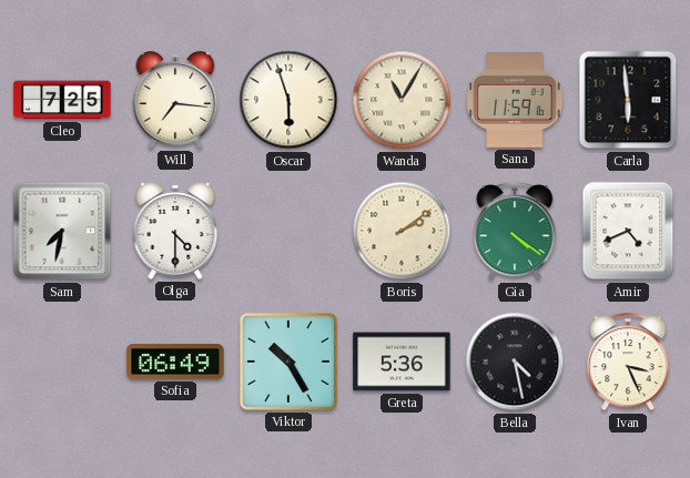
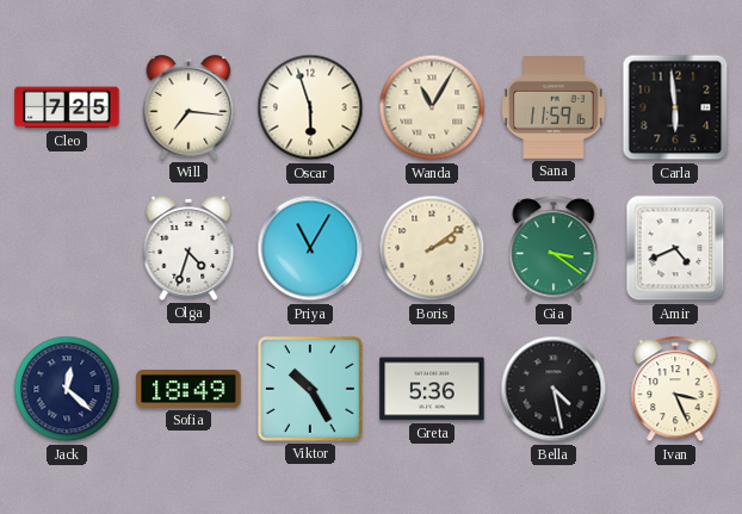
Sam: 7:32 -> none (62, 231)
Olga: 4:30 -> 4:33 (188, 248)
Priya: none -> 11:05 (310, 248)
Gia: 4:21 -> 3:21 (554, 249)
Jack: none -> 12:22 (67, 389)
Sofia: 06:49 -> 18:49 (188, 389)
